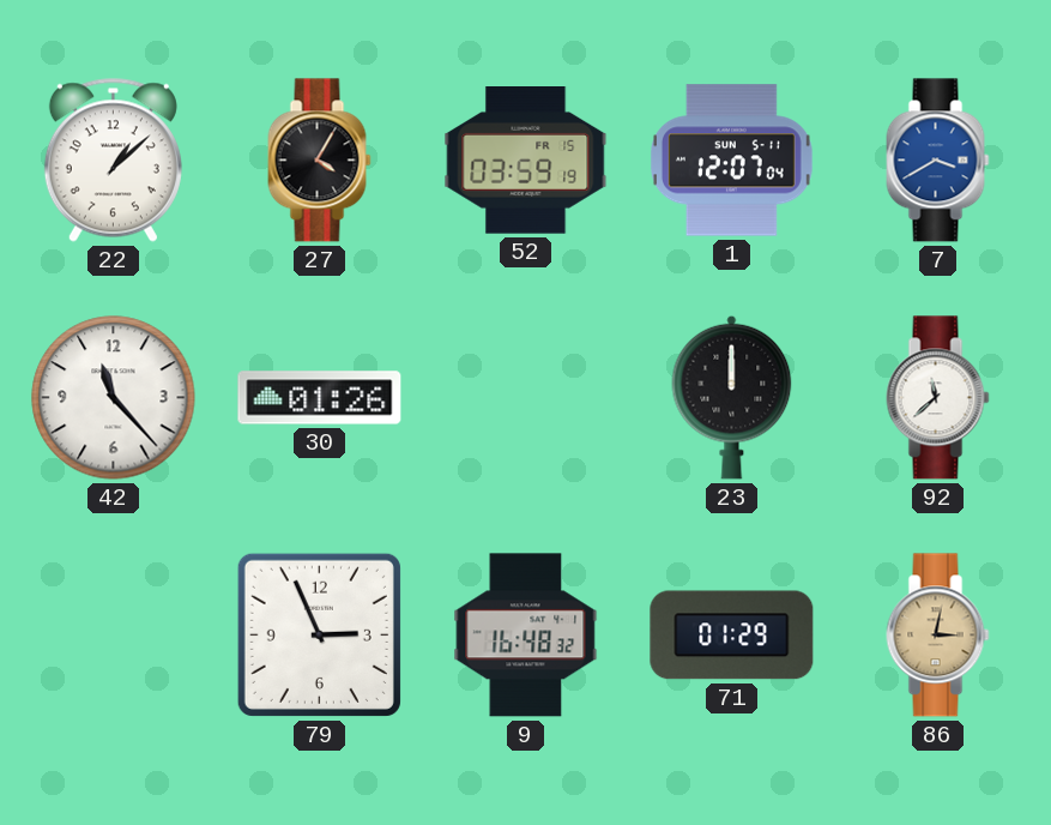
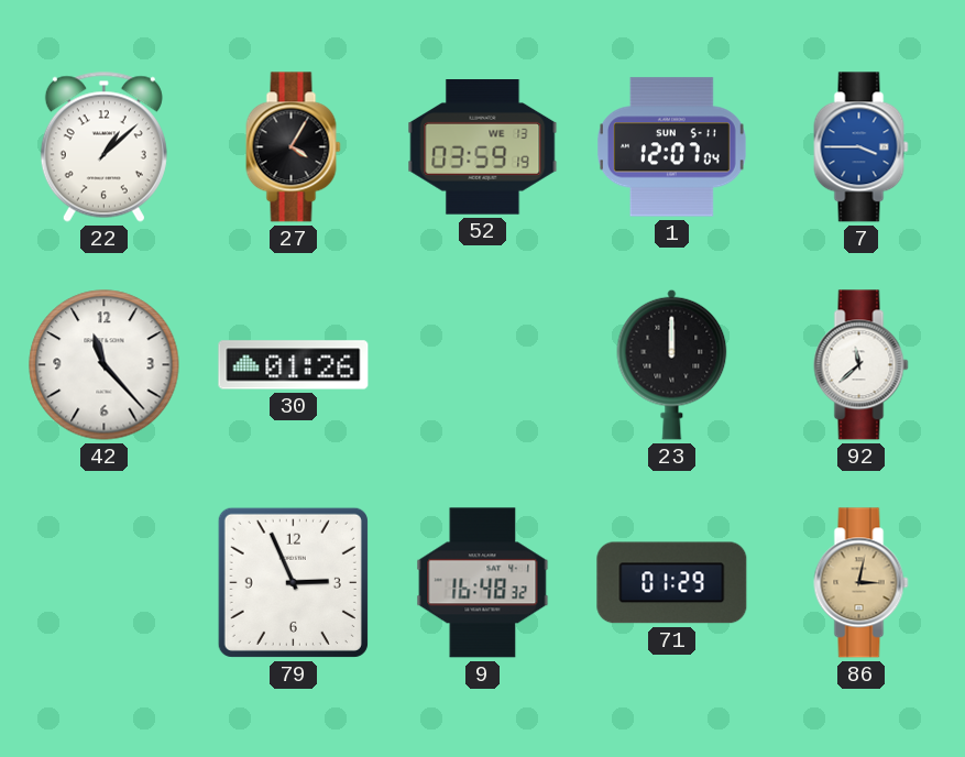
52 date: FR 15 -> WE 13 (483, 147)
7: 3:40 -> 3:45 (862, 147)
